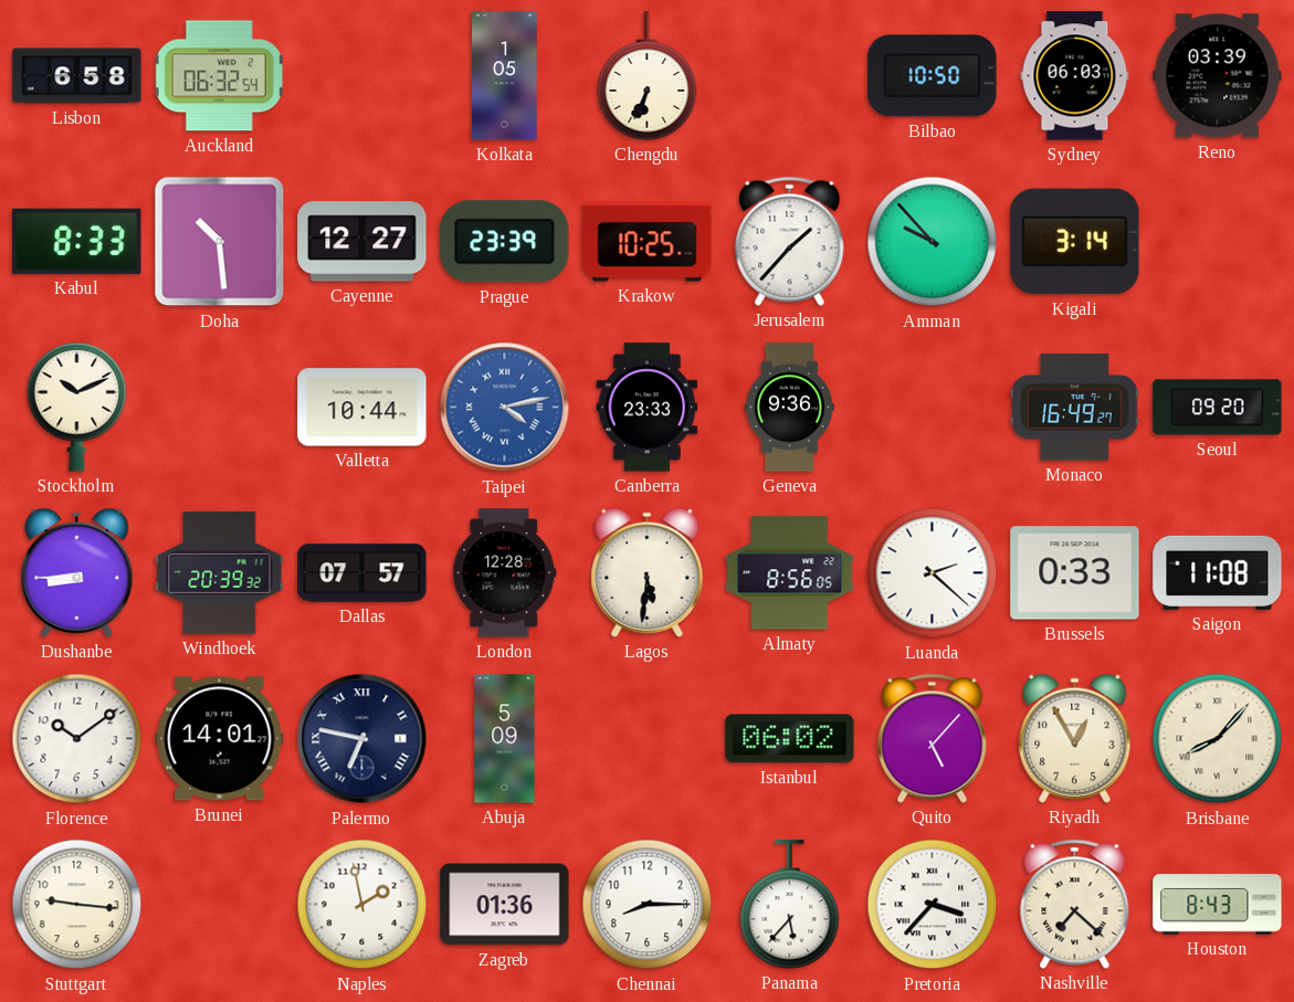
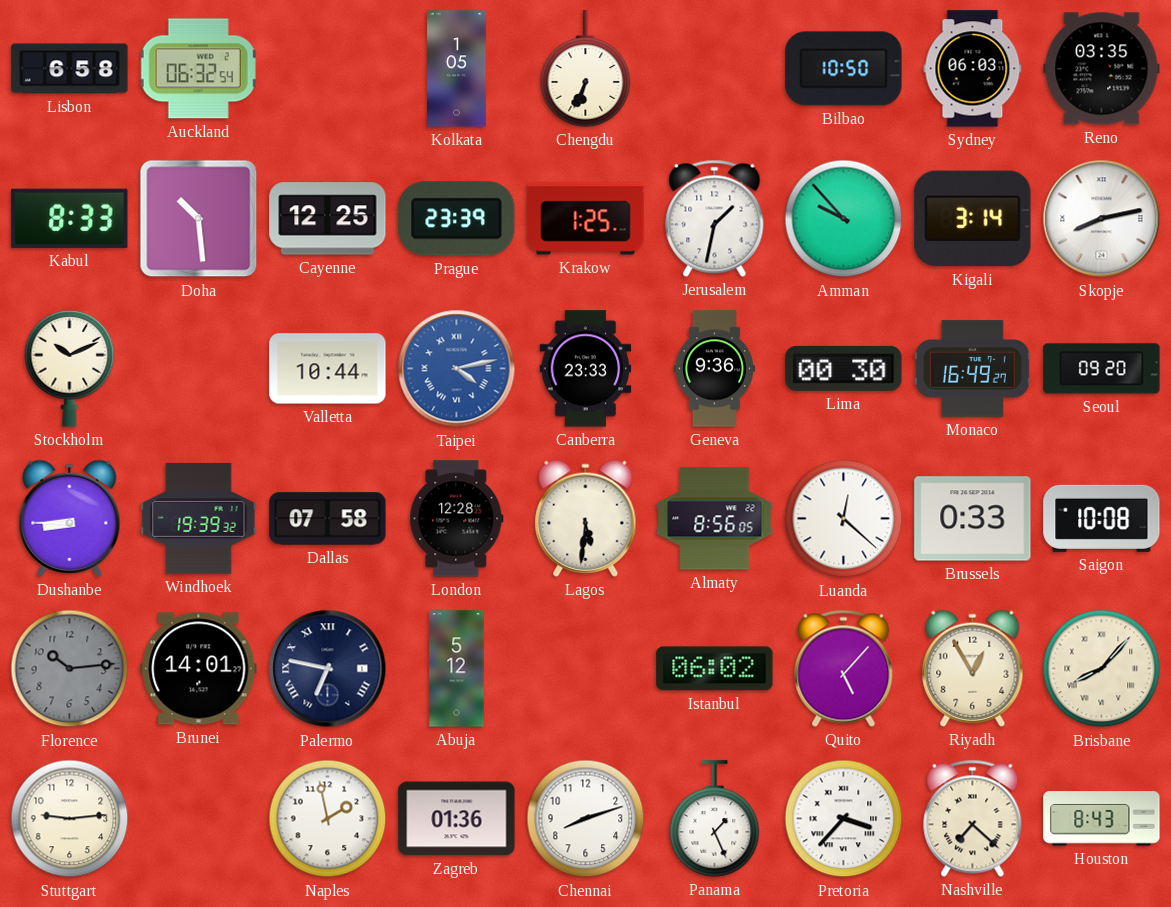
Reno: 03:39 -> 03:35 (1102, 69)
Cayenne: 12:27 -> 12:25 (328, 219)
Krakow: 10:25 -> 1:25 (586, 219)
Jerusalem: 1:37 -> 1:32 (715, 218)
Skopje: none -> 8:13 (1102, 219)
Lima: none -> 00:30 (844, 368)
Windhoek: 20:39 -> 19:39 (199, 518)
Dallas: 07:57 -> 07:58 (328, 519)
Luanda: 2:22 -> 12:22 (844, 519)
Saigon: 11:08 -> 10:08 (1102, 518)
Florence: 10:09 -> 10:14 (70, 669)
Florence dial: white -> grey (70, 669)
Abuja: 5:09 -> 5:12 (457, 669)
Stuttgart: 9:16 -> 9:14 (70, 819)
Chennai: 8:15 -> 8:12 (586, 819)
Panama: 5:37 -> 1:26 (715, 819)
